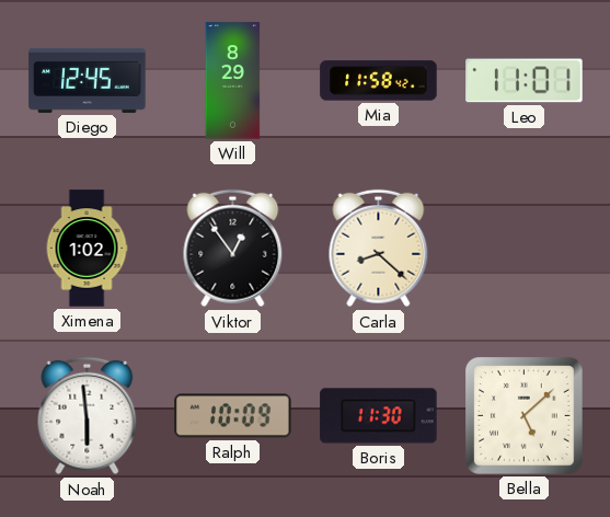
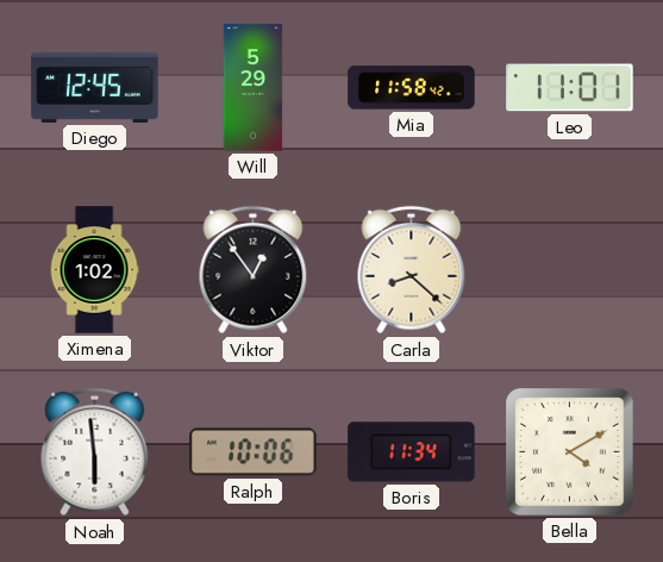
Will: 8:29 -> 5:29 (254, 88)
Ralph: 10:09 -> 10:06 (254, 452)
Boris: 11:30 -> 11:34 (412, 452)
Bella: 5:08 -> 4:10 (570, 452)
